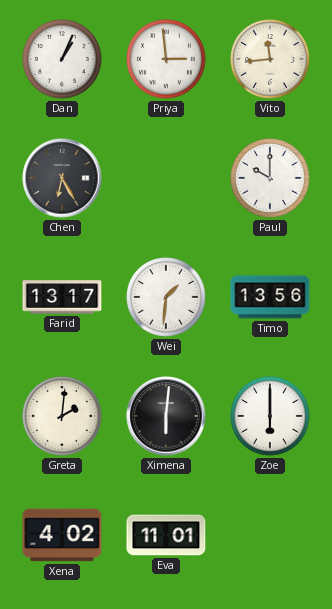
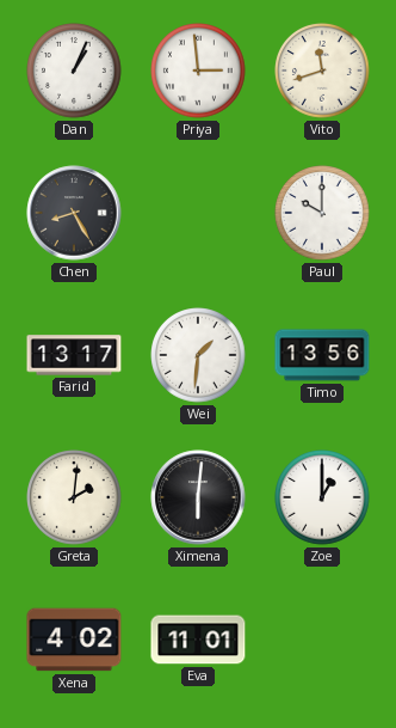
Vito: 11:44 -> 11:42 (322, 71)
Chen: 6:25 -> 8:25 (74, 213)
Zoe: 6:00 -> 1:00 (322, 497)
